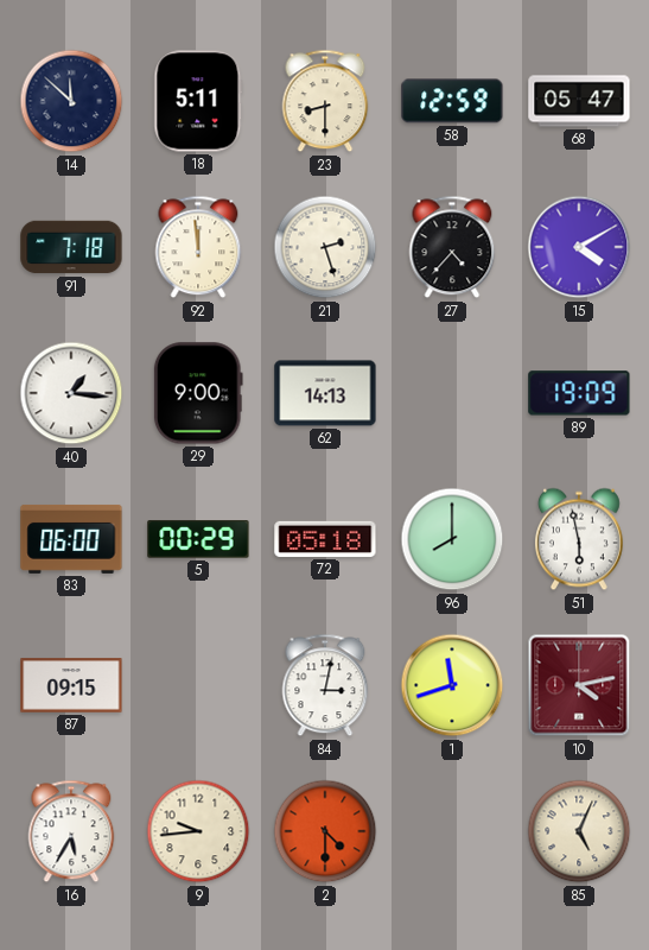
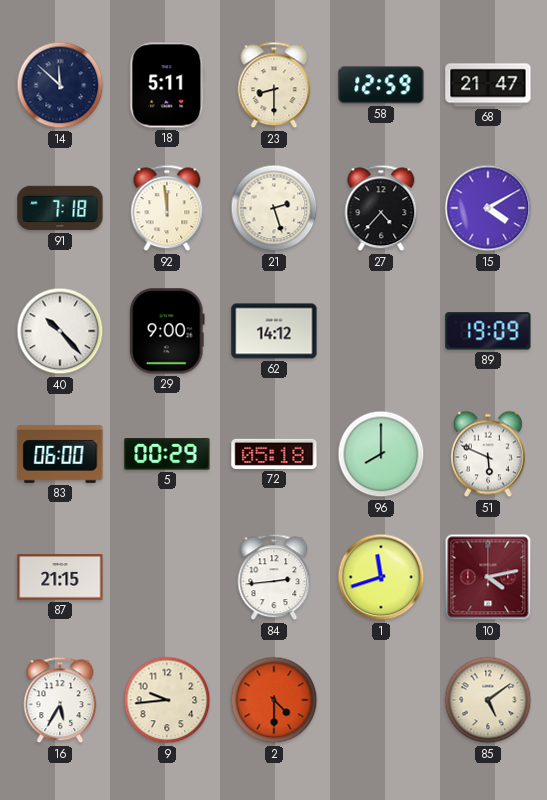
68: 05:47 -> 21:47 (488, 85)
40: 1:16 -> 10:23 (60, 331)
62: 14:13 -> 14:12 (274, 331)
51: 5:58 -> 5:49 (488, 454)
87: 09:15 -> 21:15 (60, 577)
84: 3:02 -> 2:44 (274, 577)
85: 5:04 -> 5:09 (488, 700)
